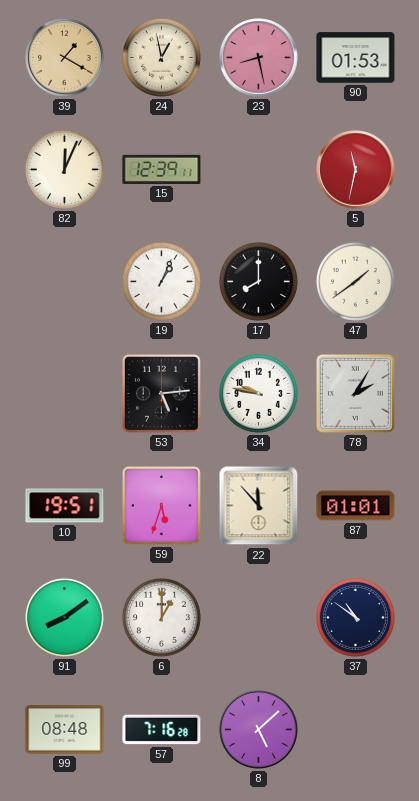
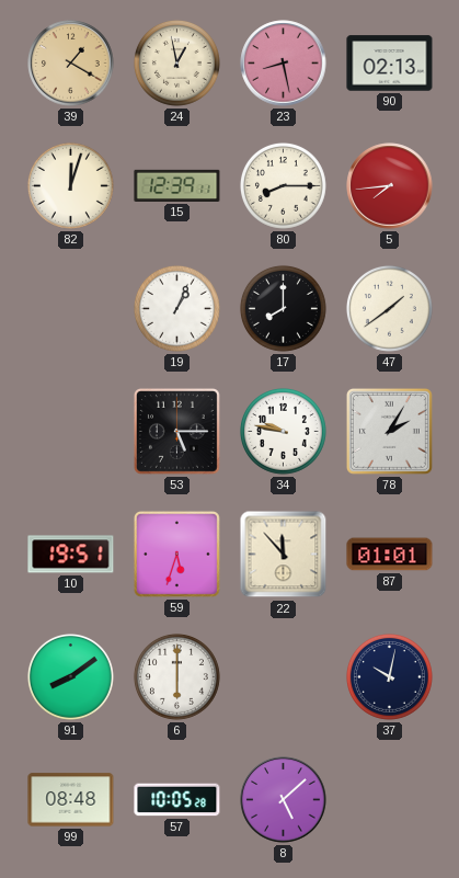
90: 01:53 -> 02:13 (390, 64)
82: 12:04 -> 12:03 (70, 185)
80: none -> 8:15 (283, 185)
5: 11:32 -> 7:44 (390, 186)
53: 5:14 -> 5:15 (176, 431)
6: 1:00 -> 6:00 (176, 676)
37: 10:51 -> 10:02 (389, 676)
57: 7:16 -> 10:05 (177, 800)
